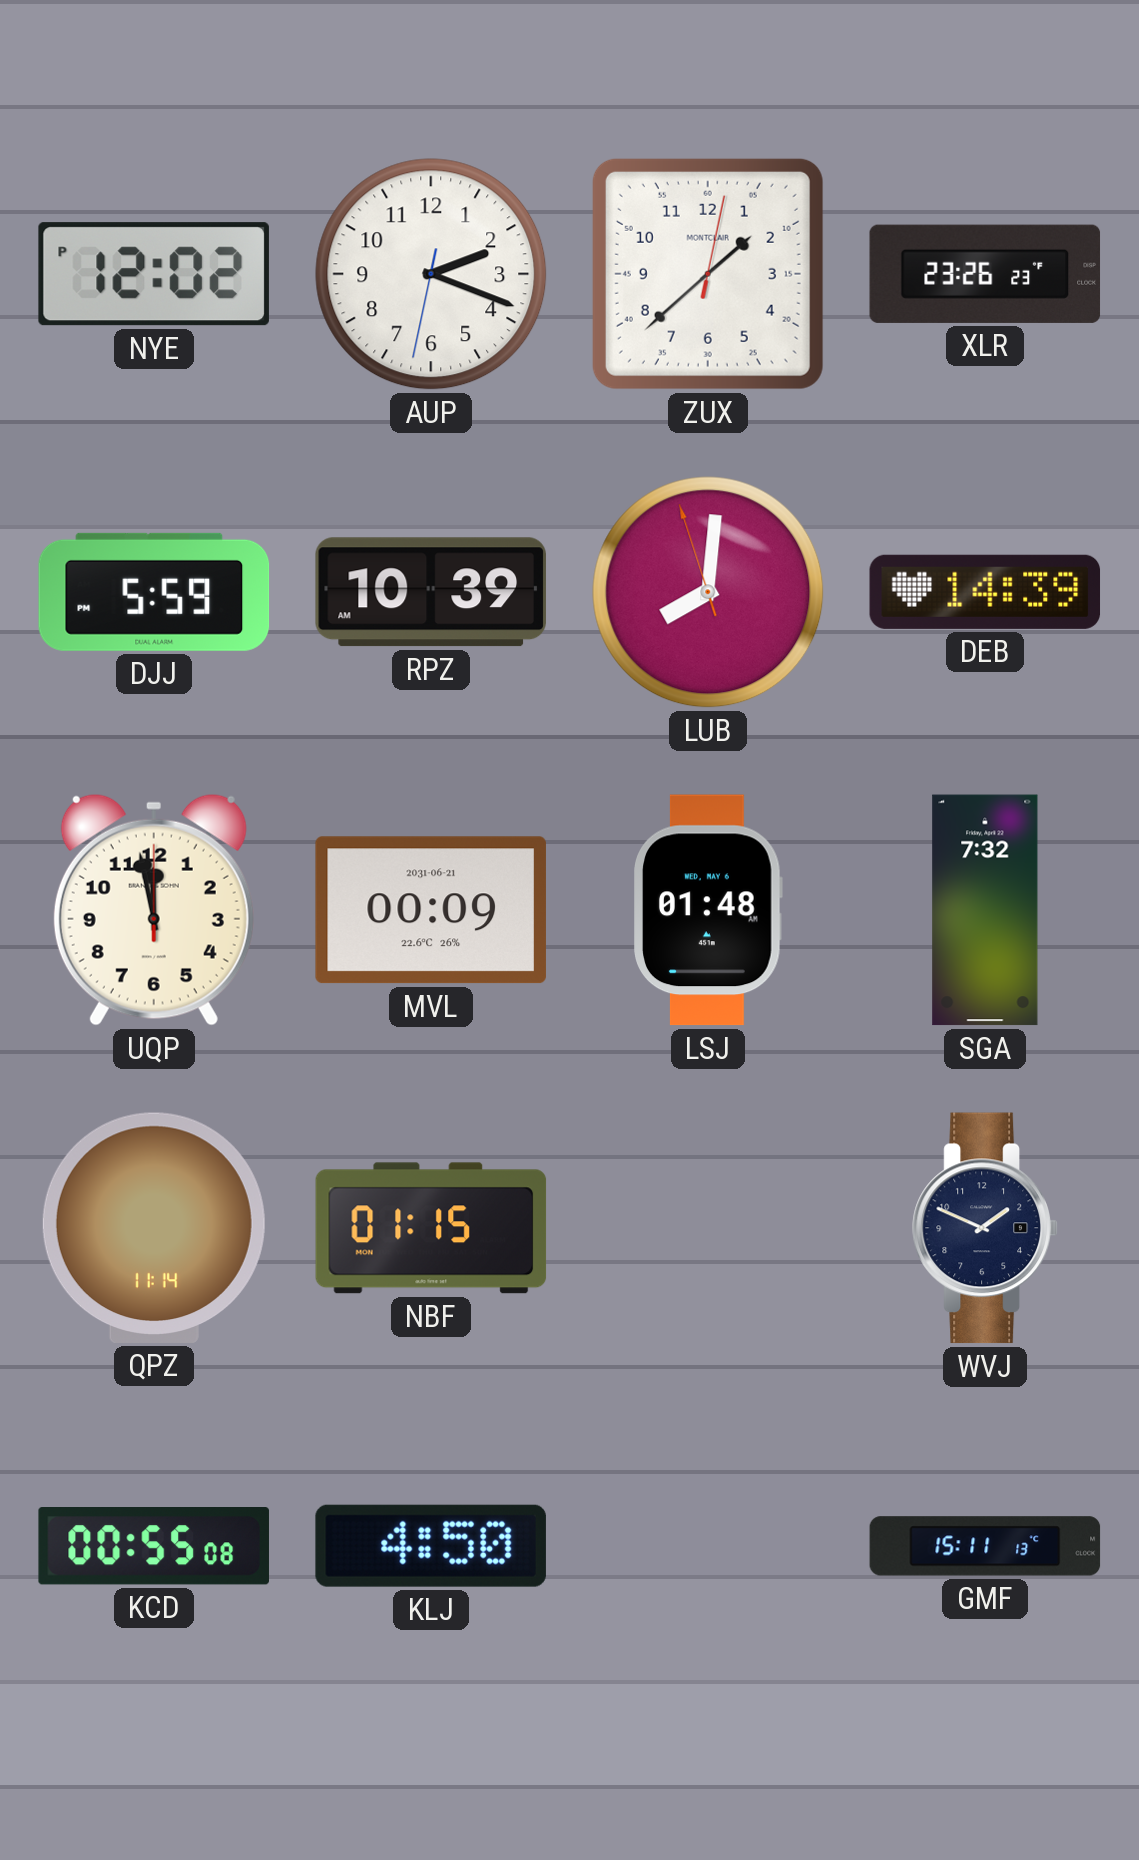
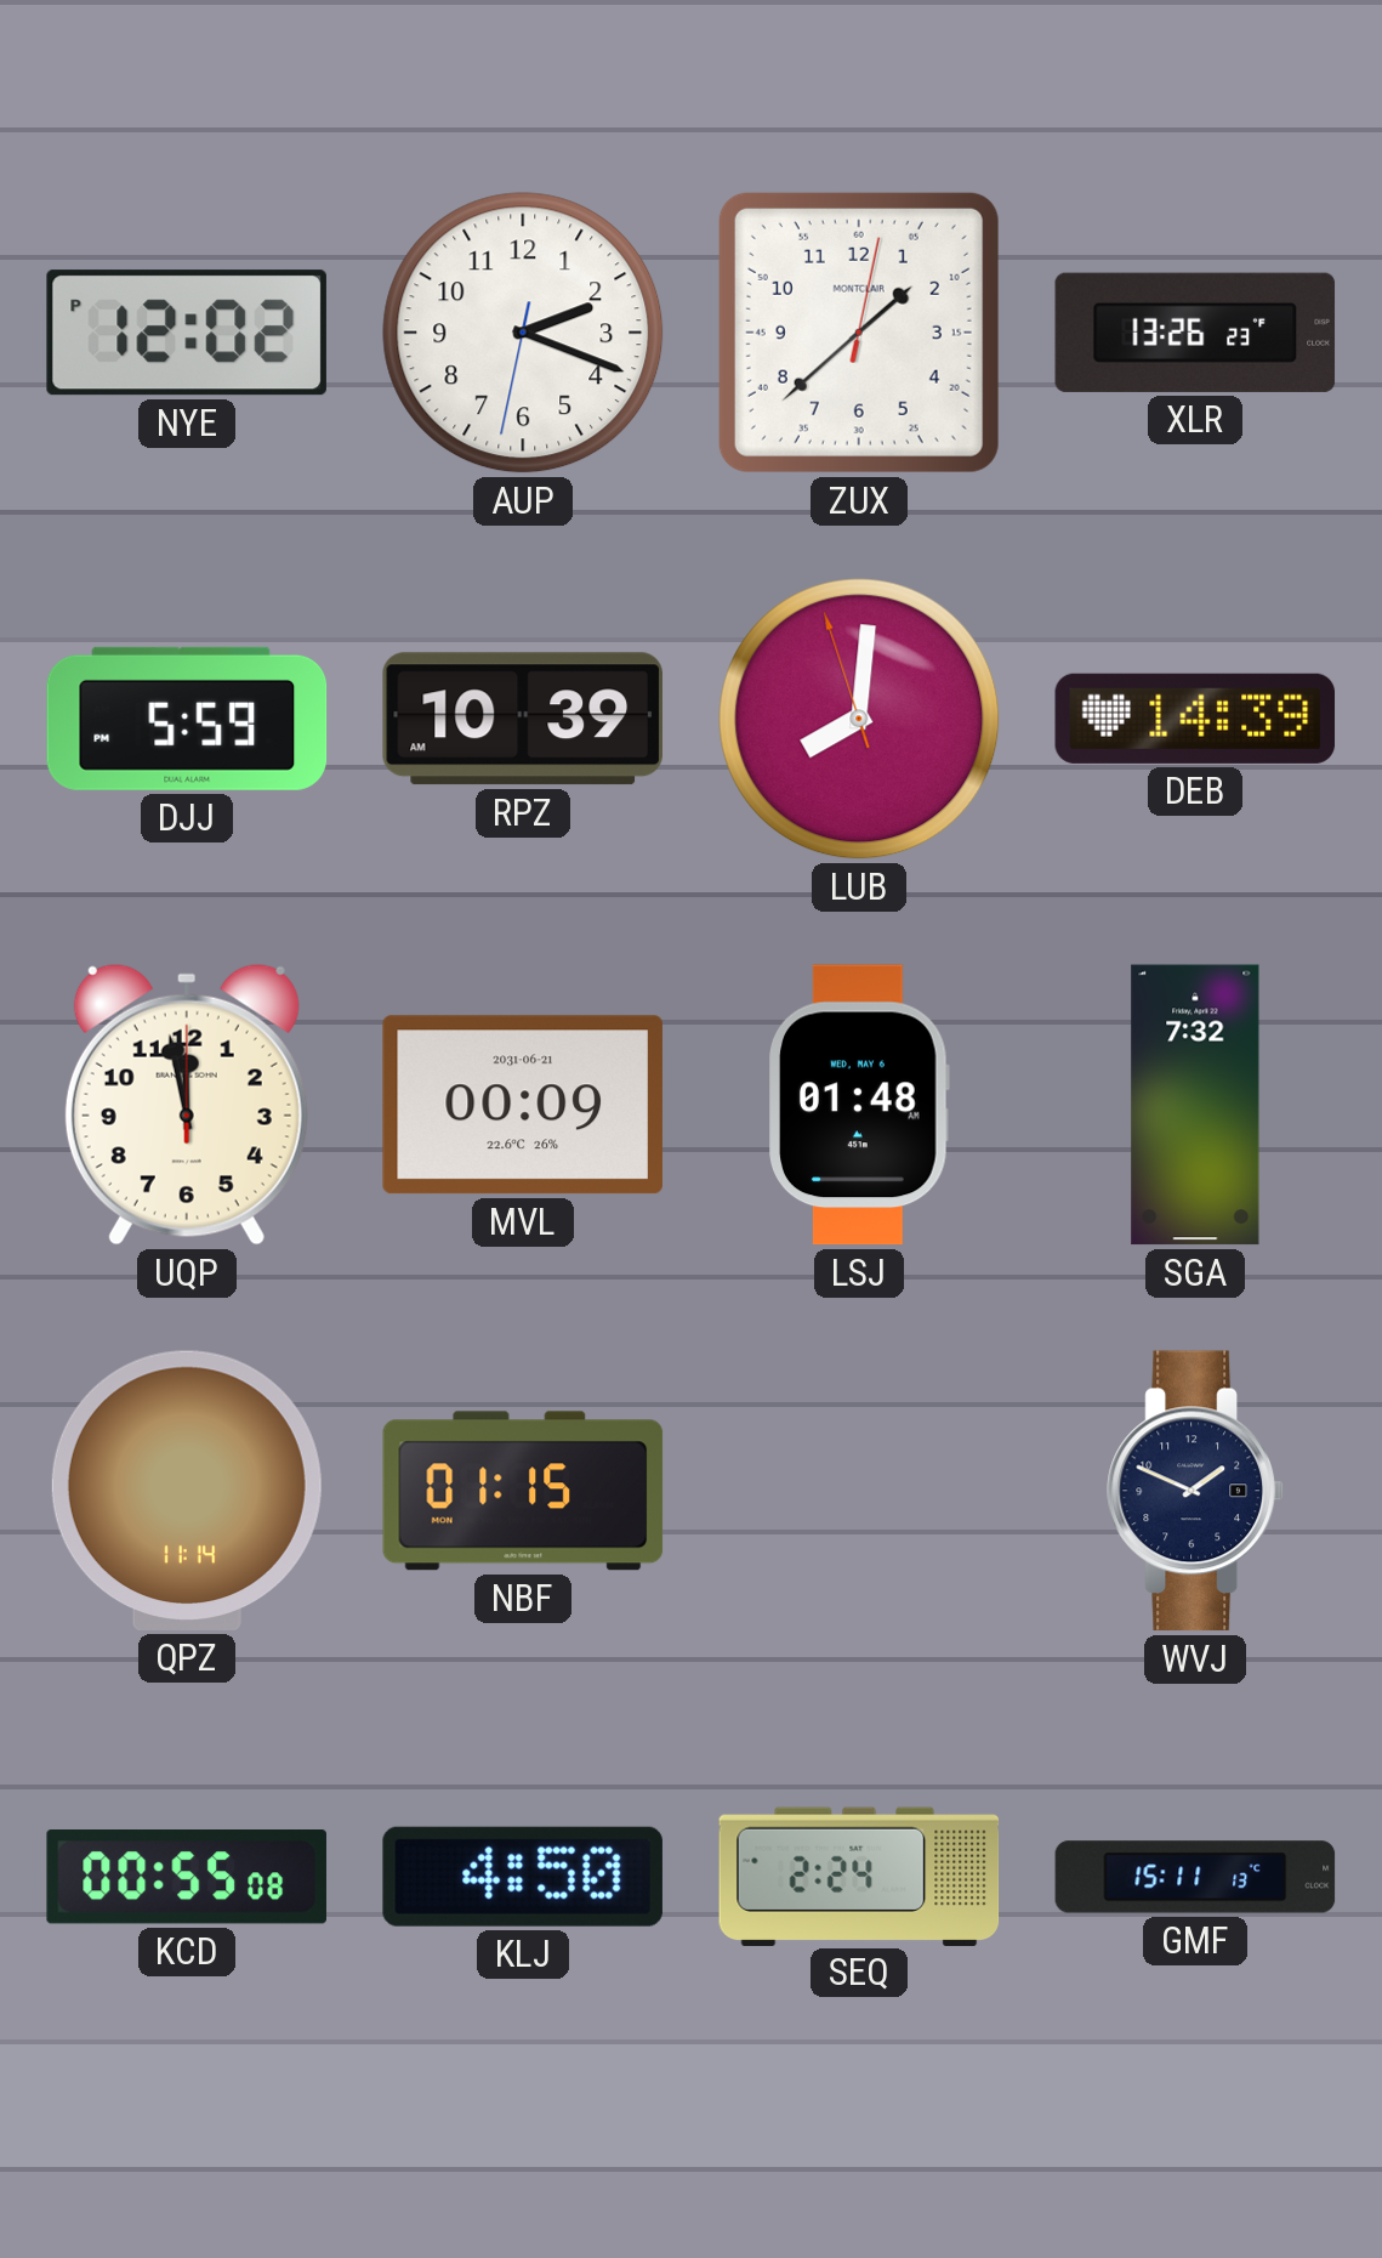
XLR: 23:26 -> 13:26 (1195, 333)
SEQ: none -> 2:24 (859, 1876)
